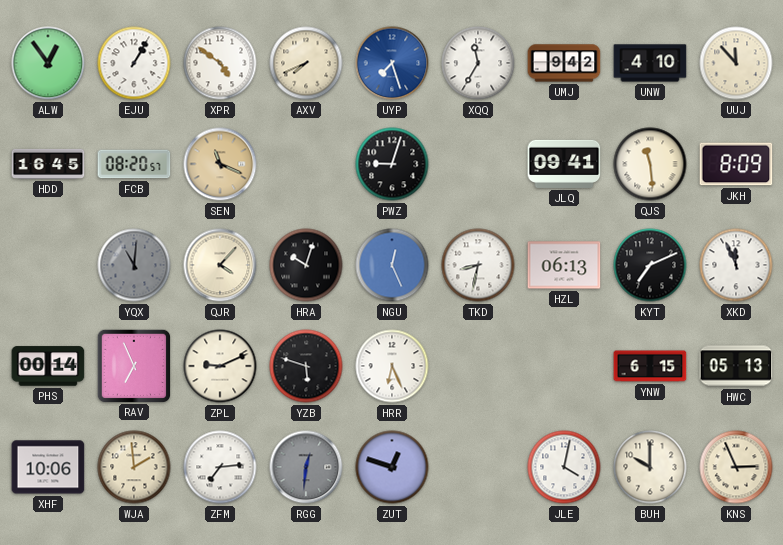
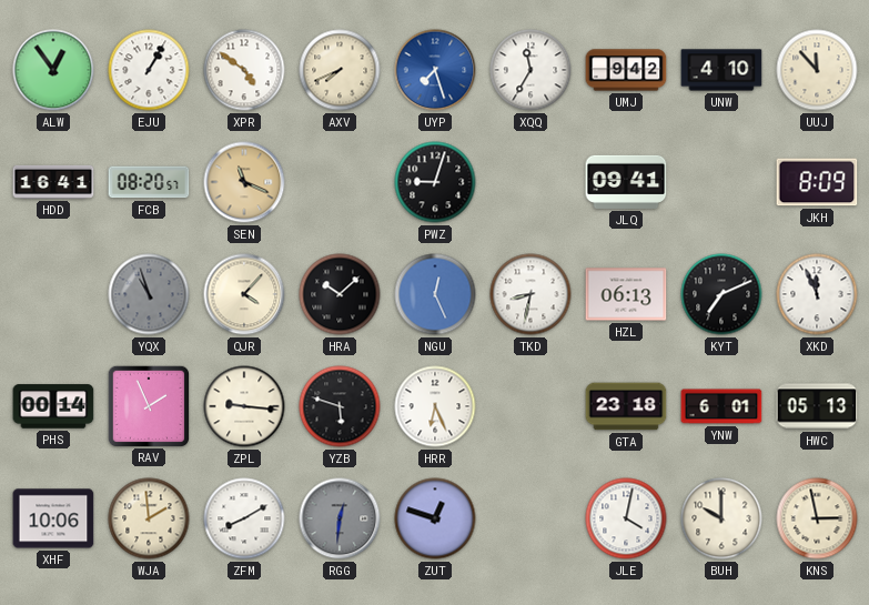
HDD: 16:45 -> 16:41 (53, 182)
QJS: 11:29 -> none (650, 164)
YQX: 11:01 -> 10:57 (149, 294)
HRA: 10:03 -> 10:08 (340, 294)
RAV: 6:56 -> 1:56 (149, 405)
ZPL: 9:11 -> 9:16 (244, 406)
GTA: none -> 23:18 (626, 406)
YNW: 6:15 -> 6:01 (721, 406)
ZFM: 7:14 -> 8:10 (244, 518)
KNS: 2:56 -> 2:58 (817, 518)
